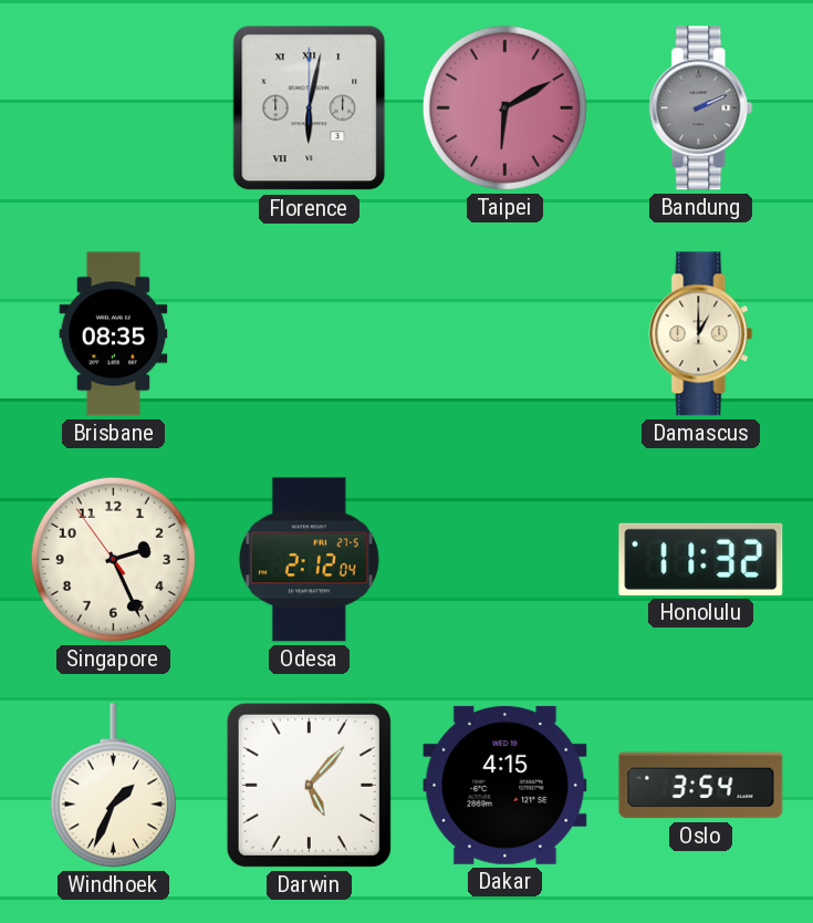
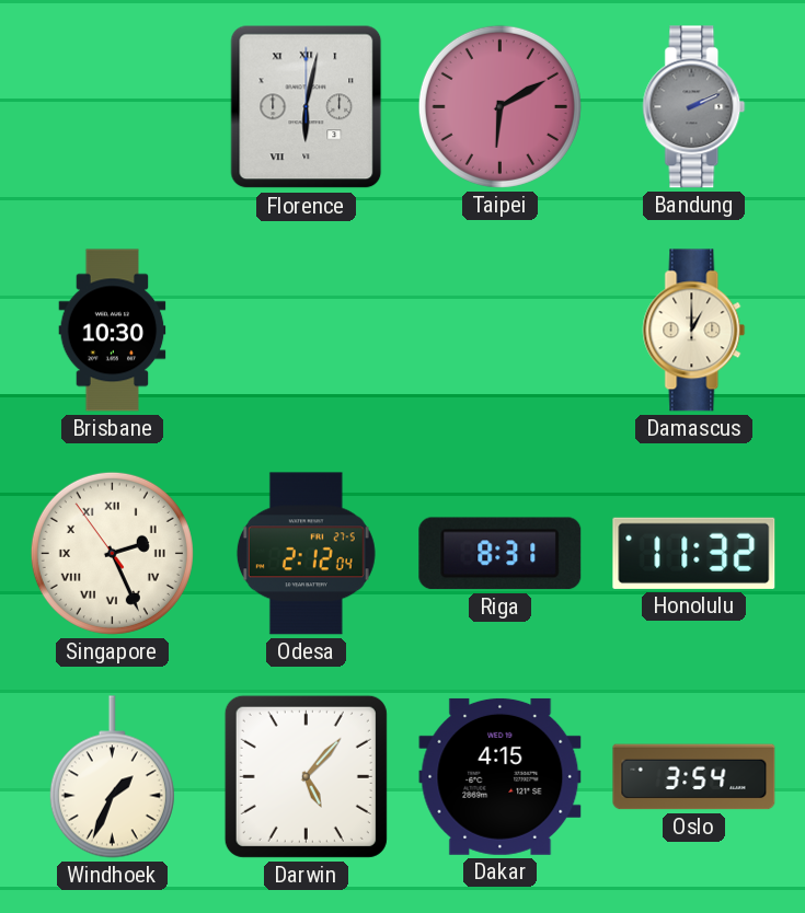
Brisbane: 08:35 -> 10:30 (113, 331)
Singapore numerals: Arabic -> Roman (112, 553)
Riga: none -> 8:31 (501, 554)
